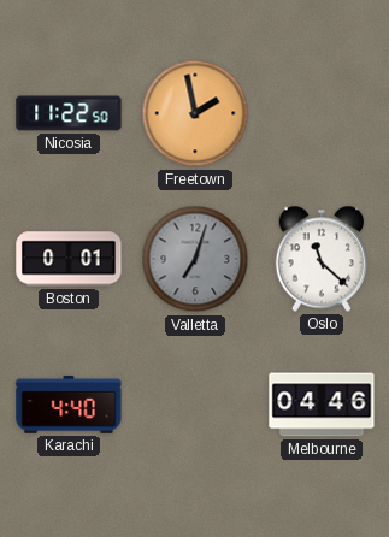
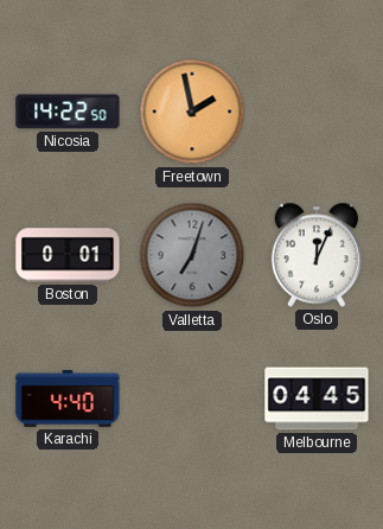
Nicosia: 11:22 -> 14:22 (68, 111)
Oslo: 11:22 -> 12:04 (315, 255)
Melbourne: 04:46 -> 04:45 (317, 399)
